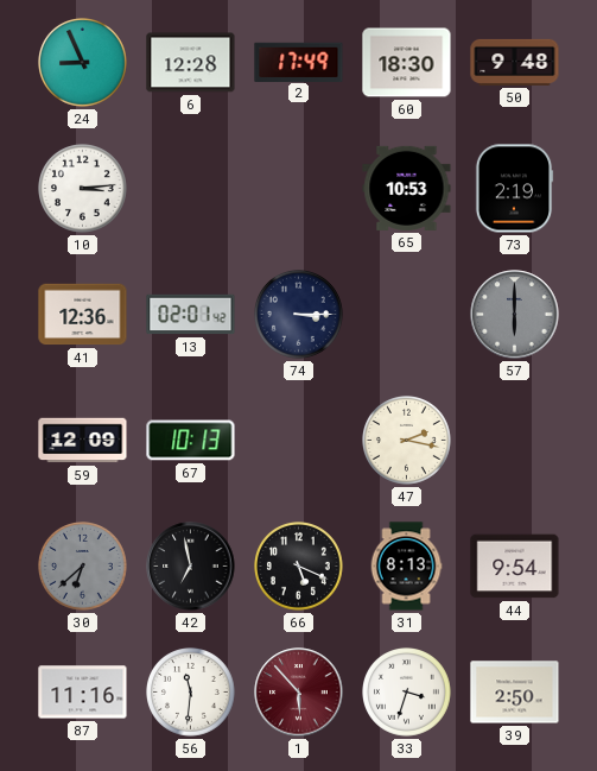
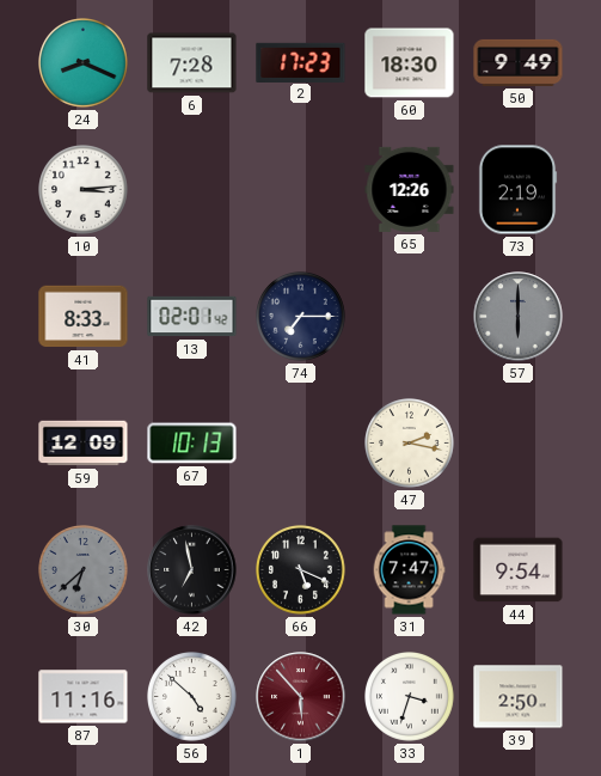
24: 8:56 -> 8:19 (84, 63)
6: 12:28 -> 7:28 (192, 63)
2: 17:49 -> 17:23 (301, 62)
50: 9:48 -> 9:49 (519, 62)
65: 10:53 -> 12:26 (410, 189)
41: 12:36 -> 8:33 (84, 317)
74: 3:15 -> 7:15 (301, 317)
31: 8:13 -> 7:47 (409, 570)
56: 11:31 -> 4:52 (192, 697)
